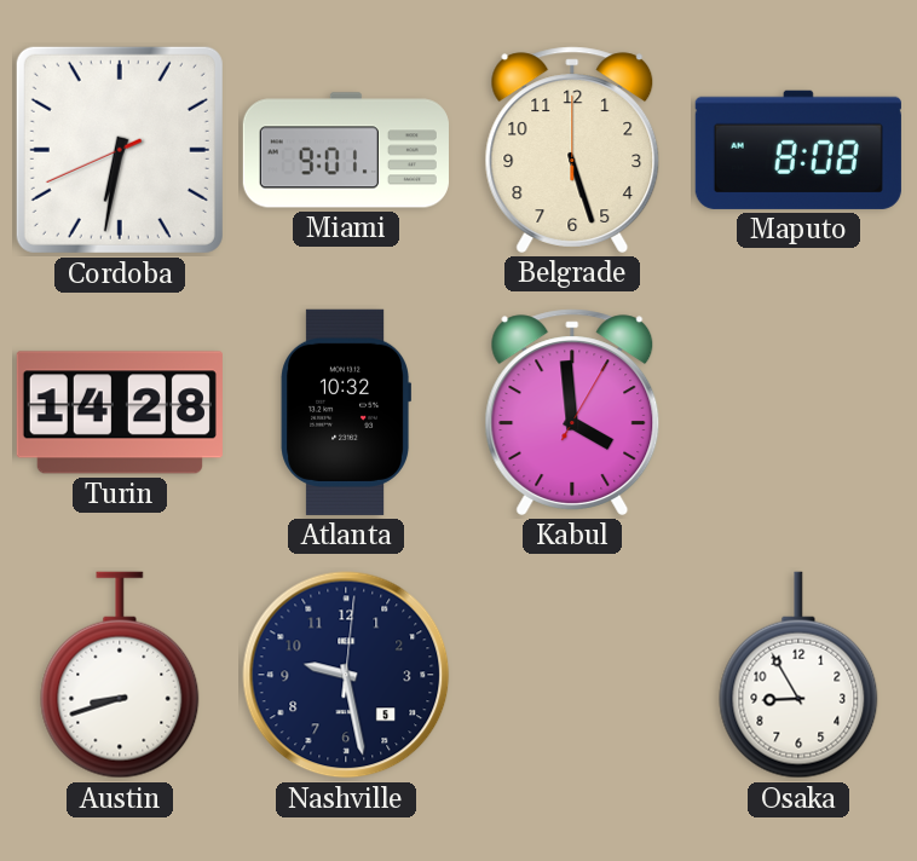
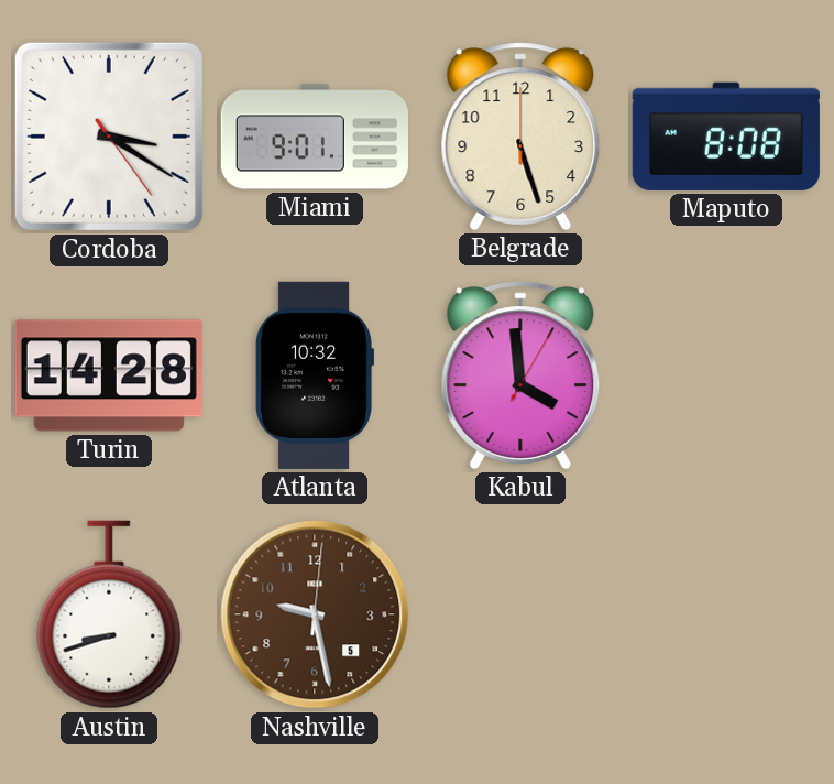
Cordoba: 6:31 -> 3:20 (109, 137)
Nashville dial: navy -> brown (315, 614)
Osaka: 8:55 -> none (798, 675)
